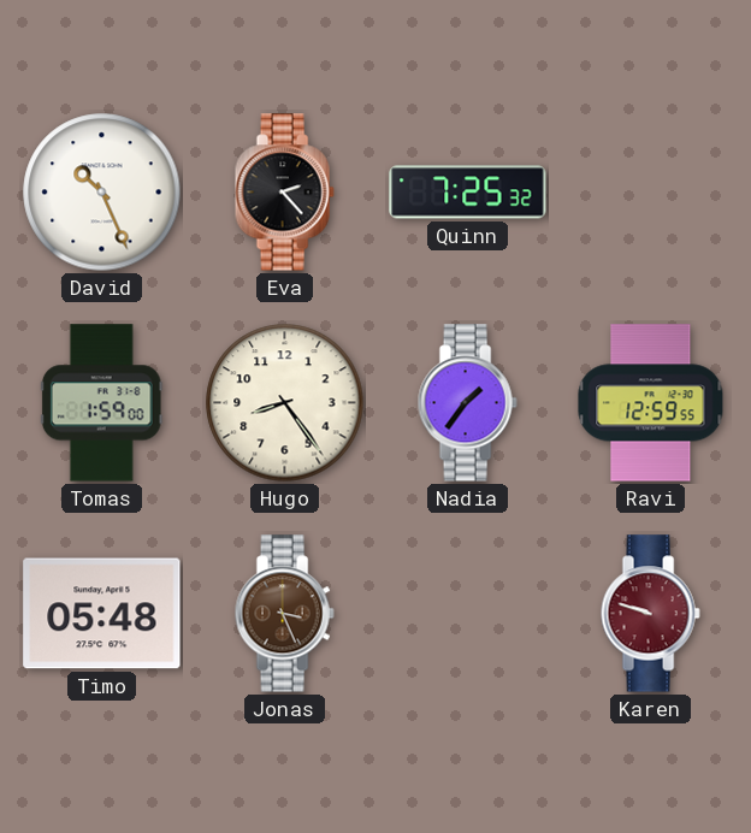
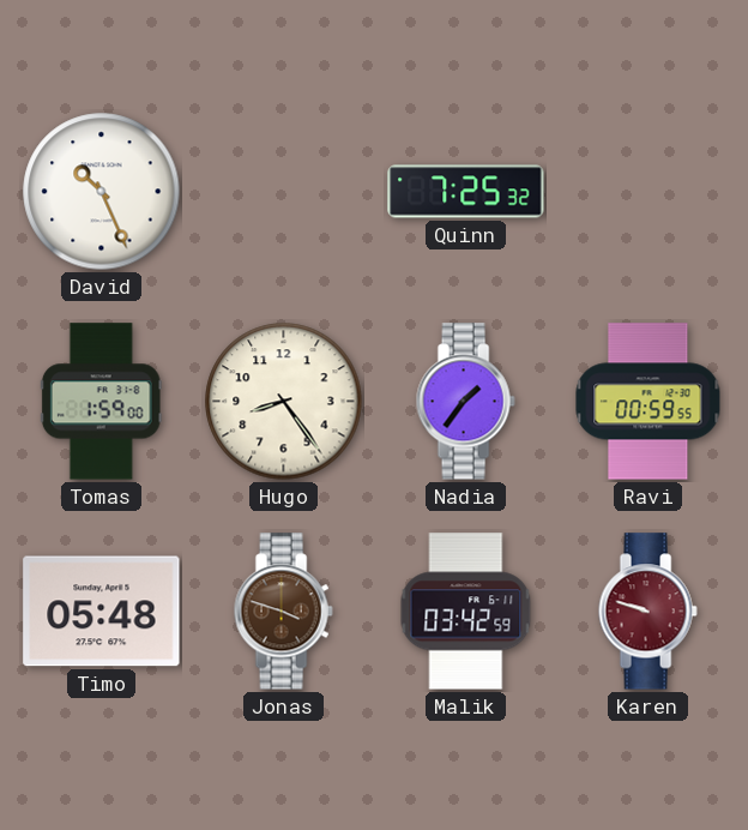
Eva: 2:23 -> none (284, 193)
Ravi: 12:59 -> 00:59 (649, 402)
Jonas: 3:26 -> 3:48 (283, 612)
Malik: none -> 03:42 (466, 612)
